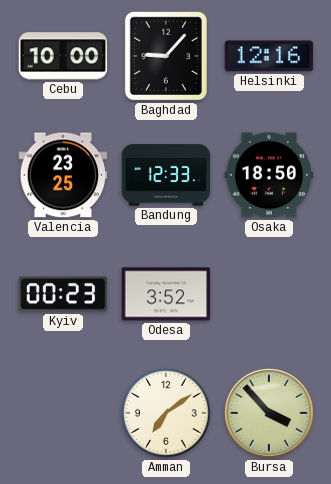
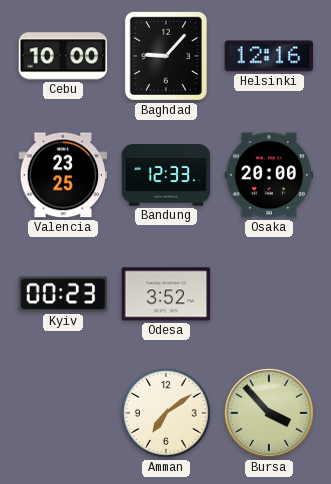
Osaka: 18:50 -> 20:00 (269, 175)
